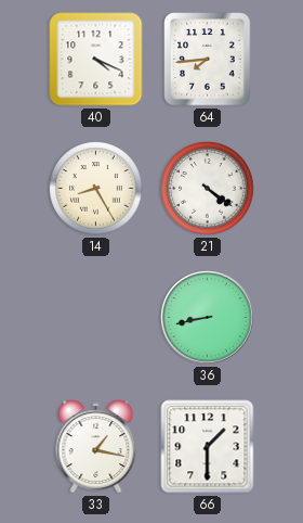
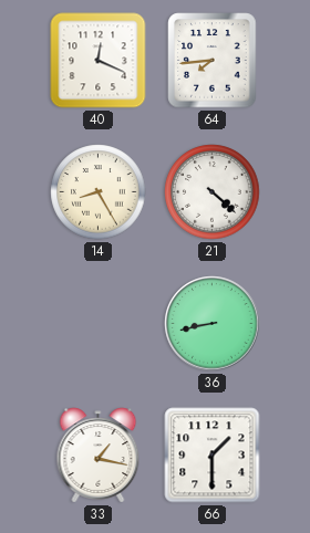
40: 4:19 -> 12:19 (99, 61)
21: 4:21 -> 4:22 (213, 192)
